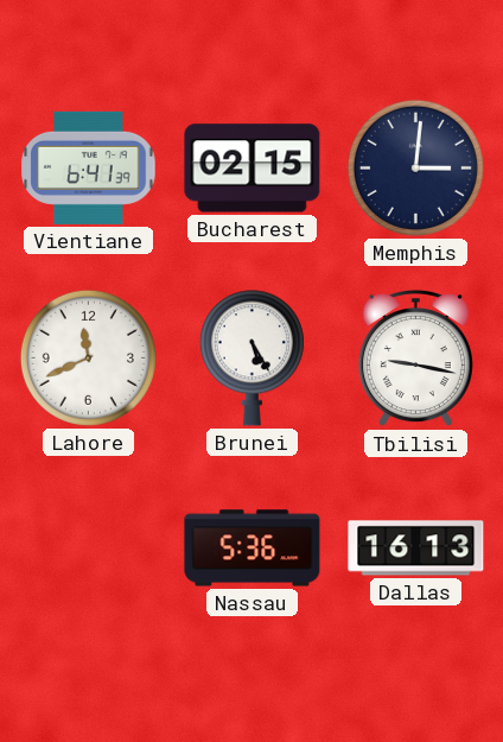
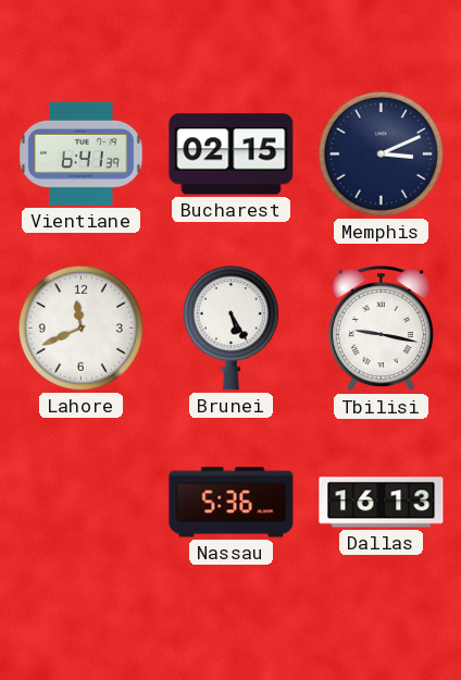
Memphis: 3:01 -> 3:11 (381, 153)
